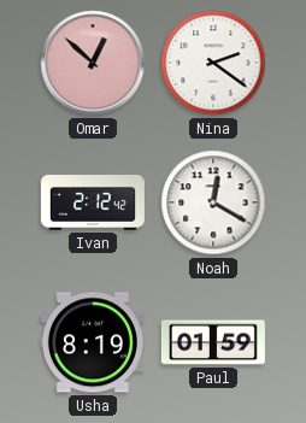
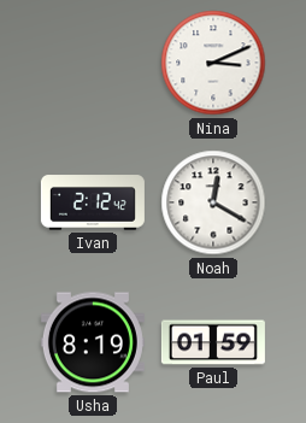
Omar: 12:52 -> none (93, 63)
Nina: 2:21 -> 3:11 (213, 63)
